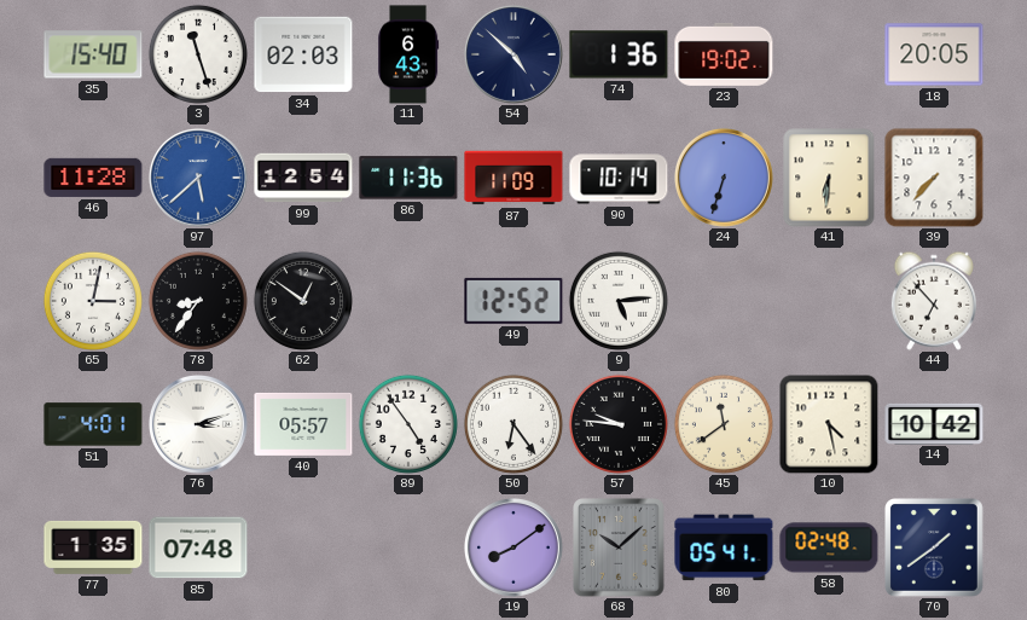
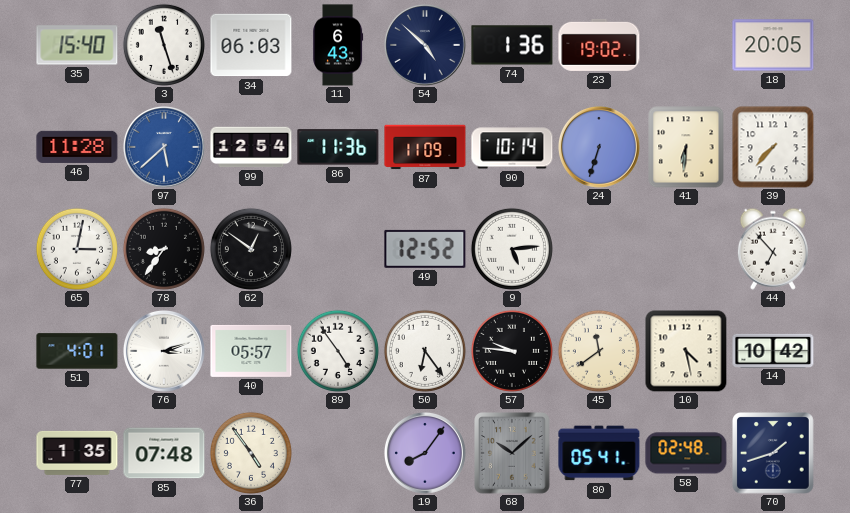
34: 02:03 -> 06:03 (251, 45)
36: none -> 4:54 (251, 453)
19: 8:09 -> 8:06 (425, 453)
70: 1:39 -> 1:42 (774, 454)
